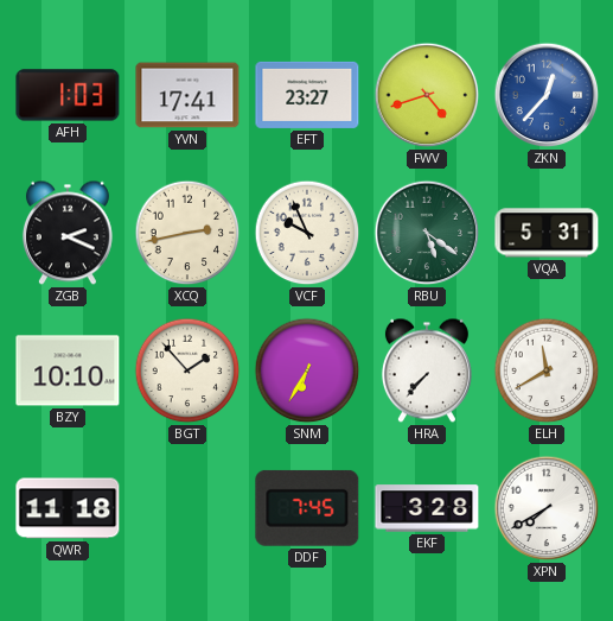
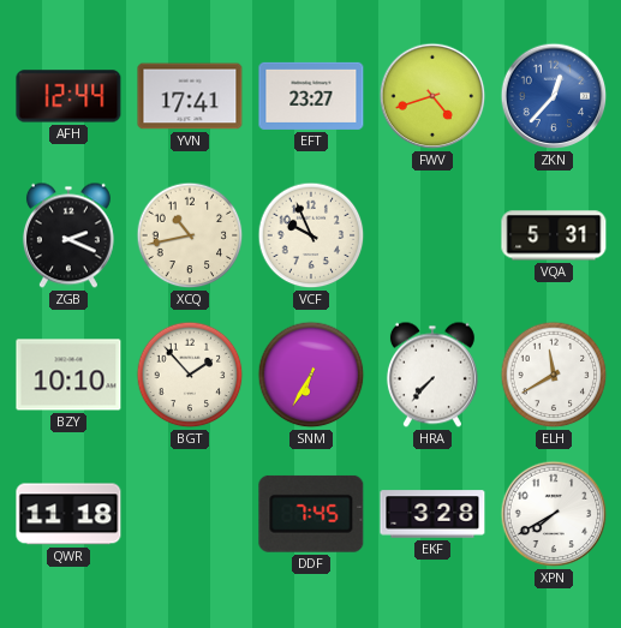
AFH: 1:03 -> 12:44 (68, 96)
XCQ: 2:43 -> 10:43 (190, 235)
RBU: 5:21 -> none (427, 233)
